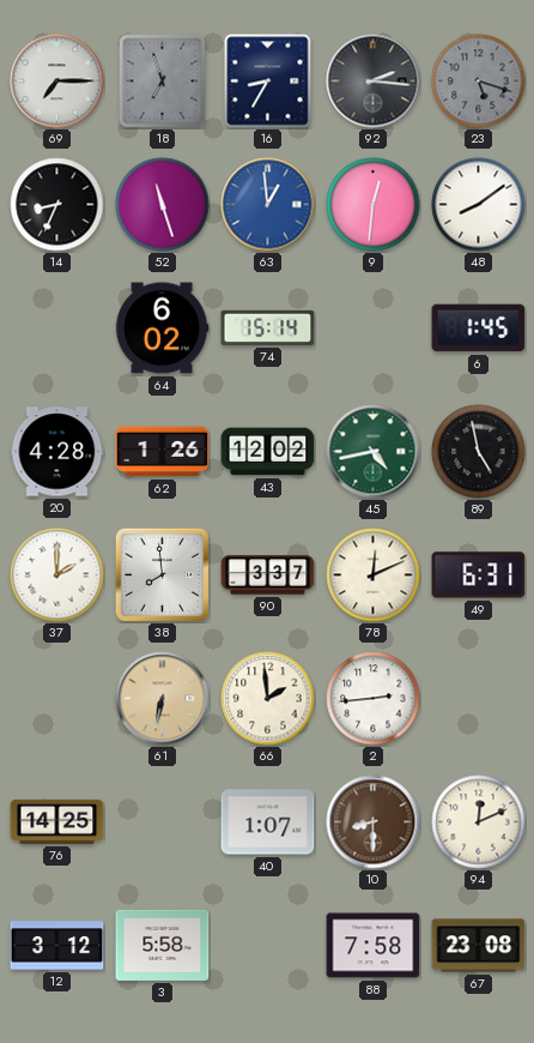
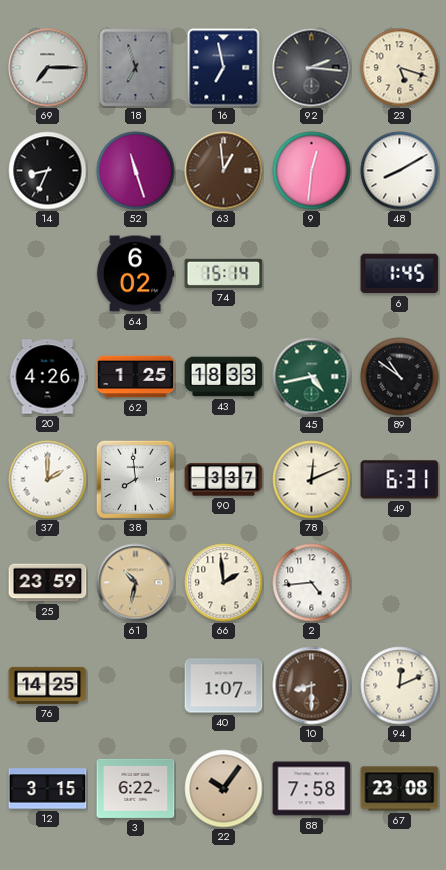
16: 8:35 -> 6:58 (224, 68)
23 dial: grey -> cream (400, 68)
63 dial: blue -> brown (224, 171)
48: 8:09 -> 8:10 (400, 171)
20: 4:28 -> 4:26 (48, 377)
62: 1:26 -> 1:25 (136, 377)
43: 12:02 -> 18:33 (224, 377)
89: 4:58 -> 10:51 (400, 377)
25: none -> 23:59 (48, 583)
61: 6:32 -> 10:32 (136, 583)
2: 2:44 -> 4:44 (312, 583)
12: 3:12 -> 3:15 (48, 789)
3: 5:58 -> 6:22 (136, 788)
22: none -> 10:06 (224, 789)
